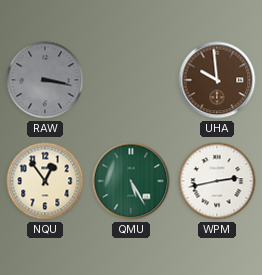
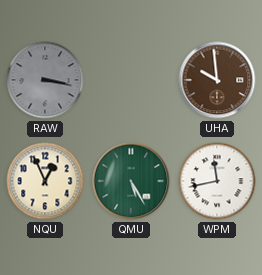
NQU: 12:54 -> 12:56 (45, 181)
WPM: 2:43 -> 11:43 (217, 181)
